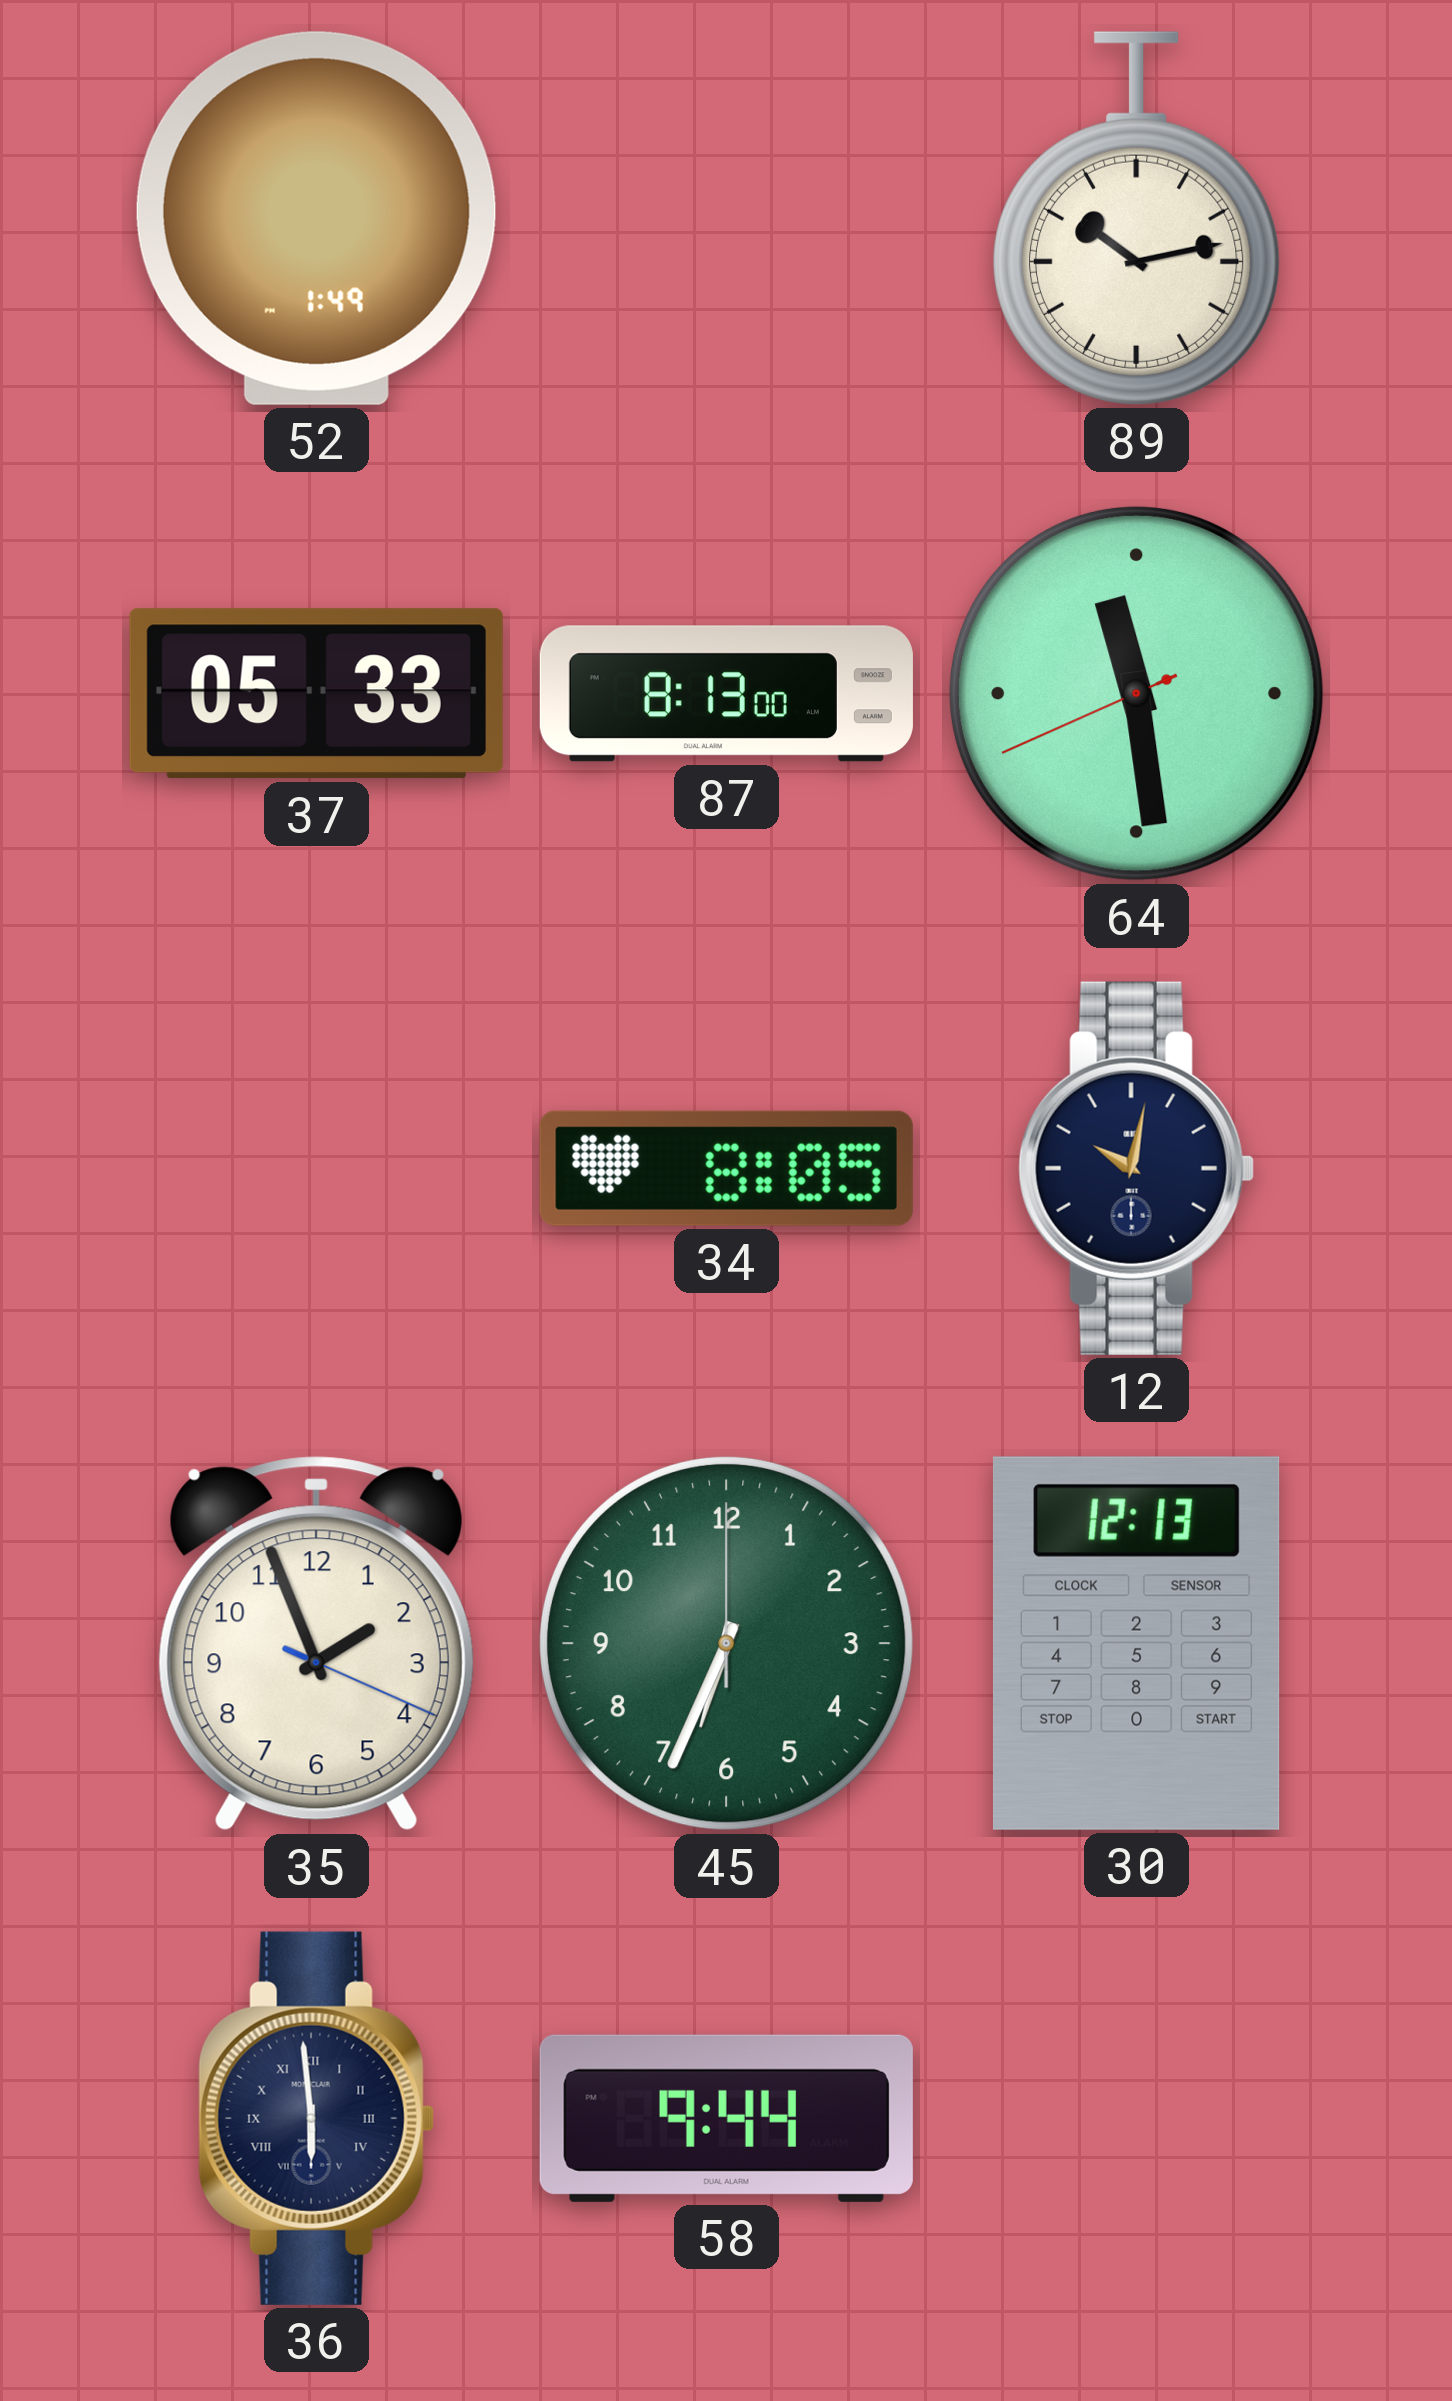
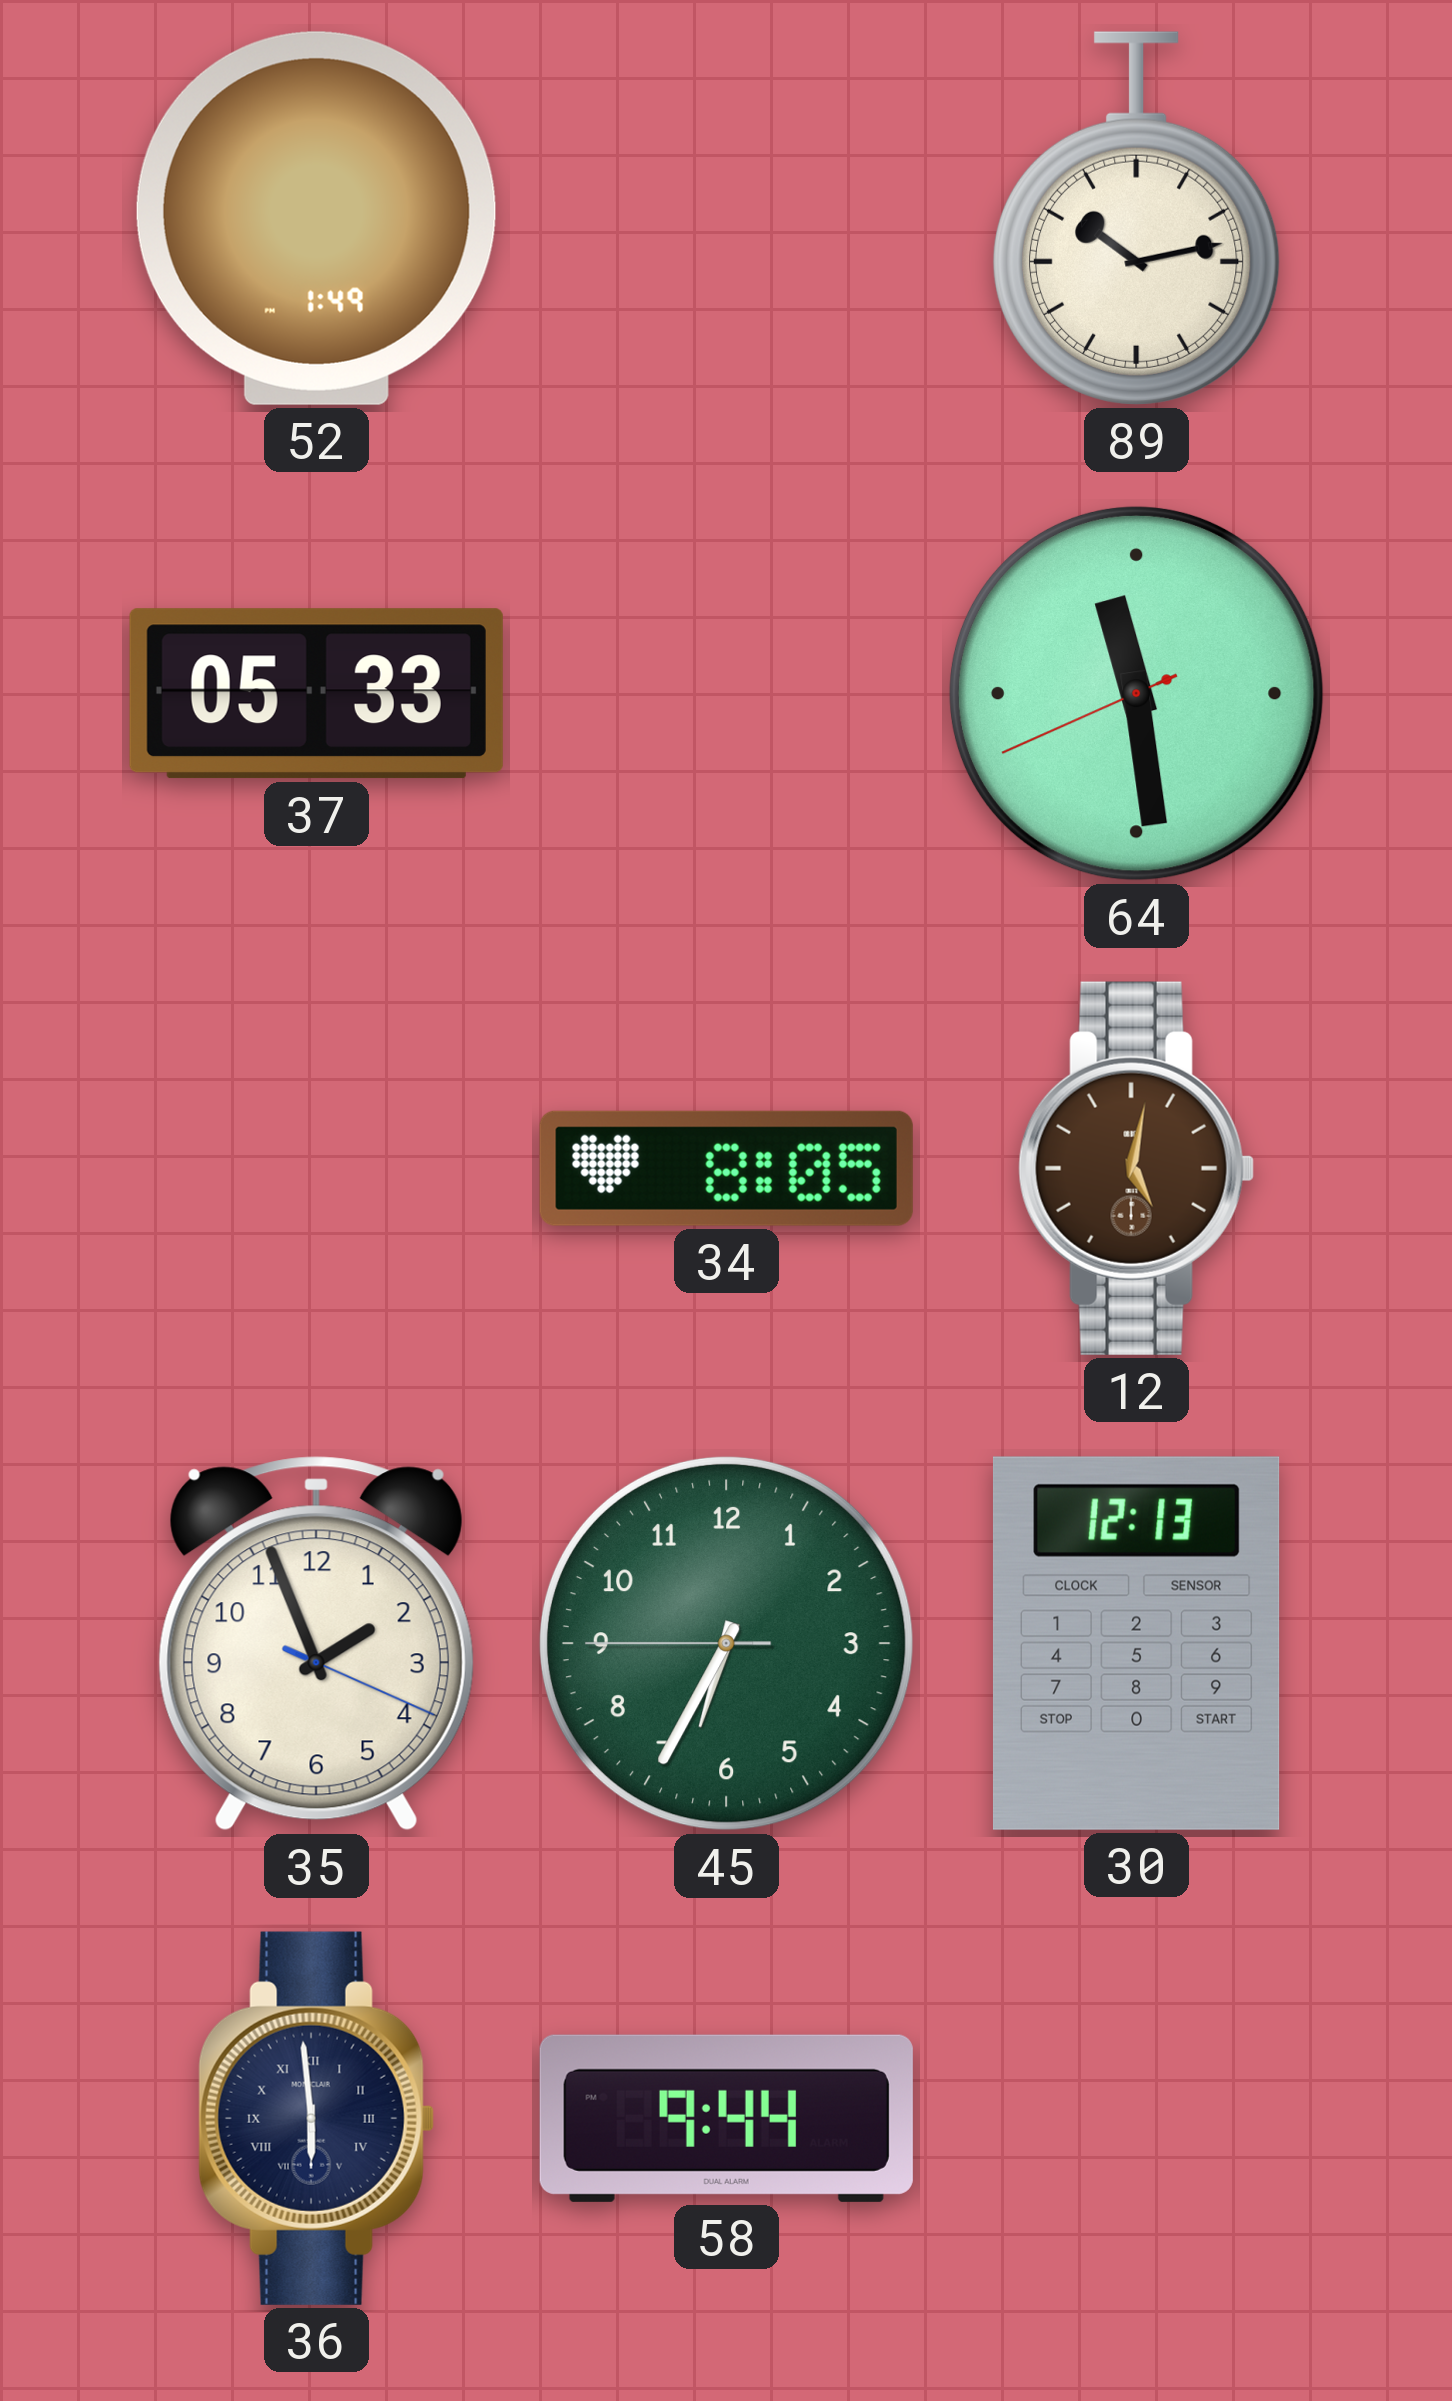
87: 8:13 -> none (726, 694)
12: 10:02 -> 5:02 (1136, 1168)
12 dial: navy -> brown (1136, 1168)
45: 6:34:00 -> 6:34:45 (726, 1643)
